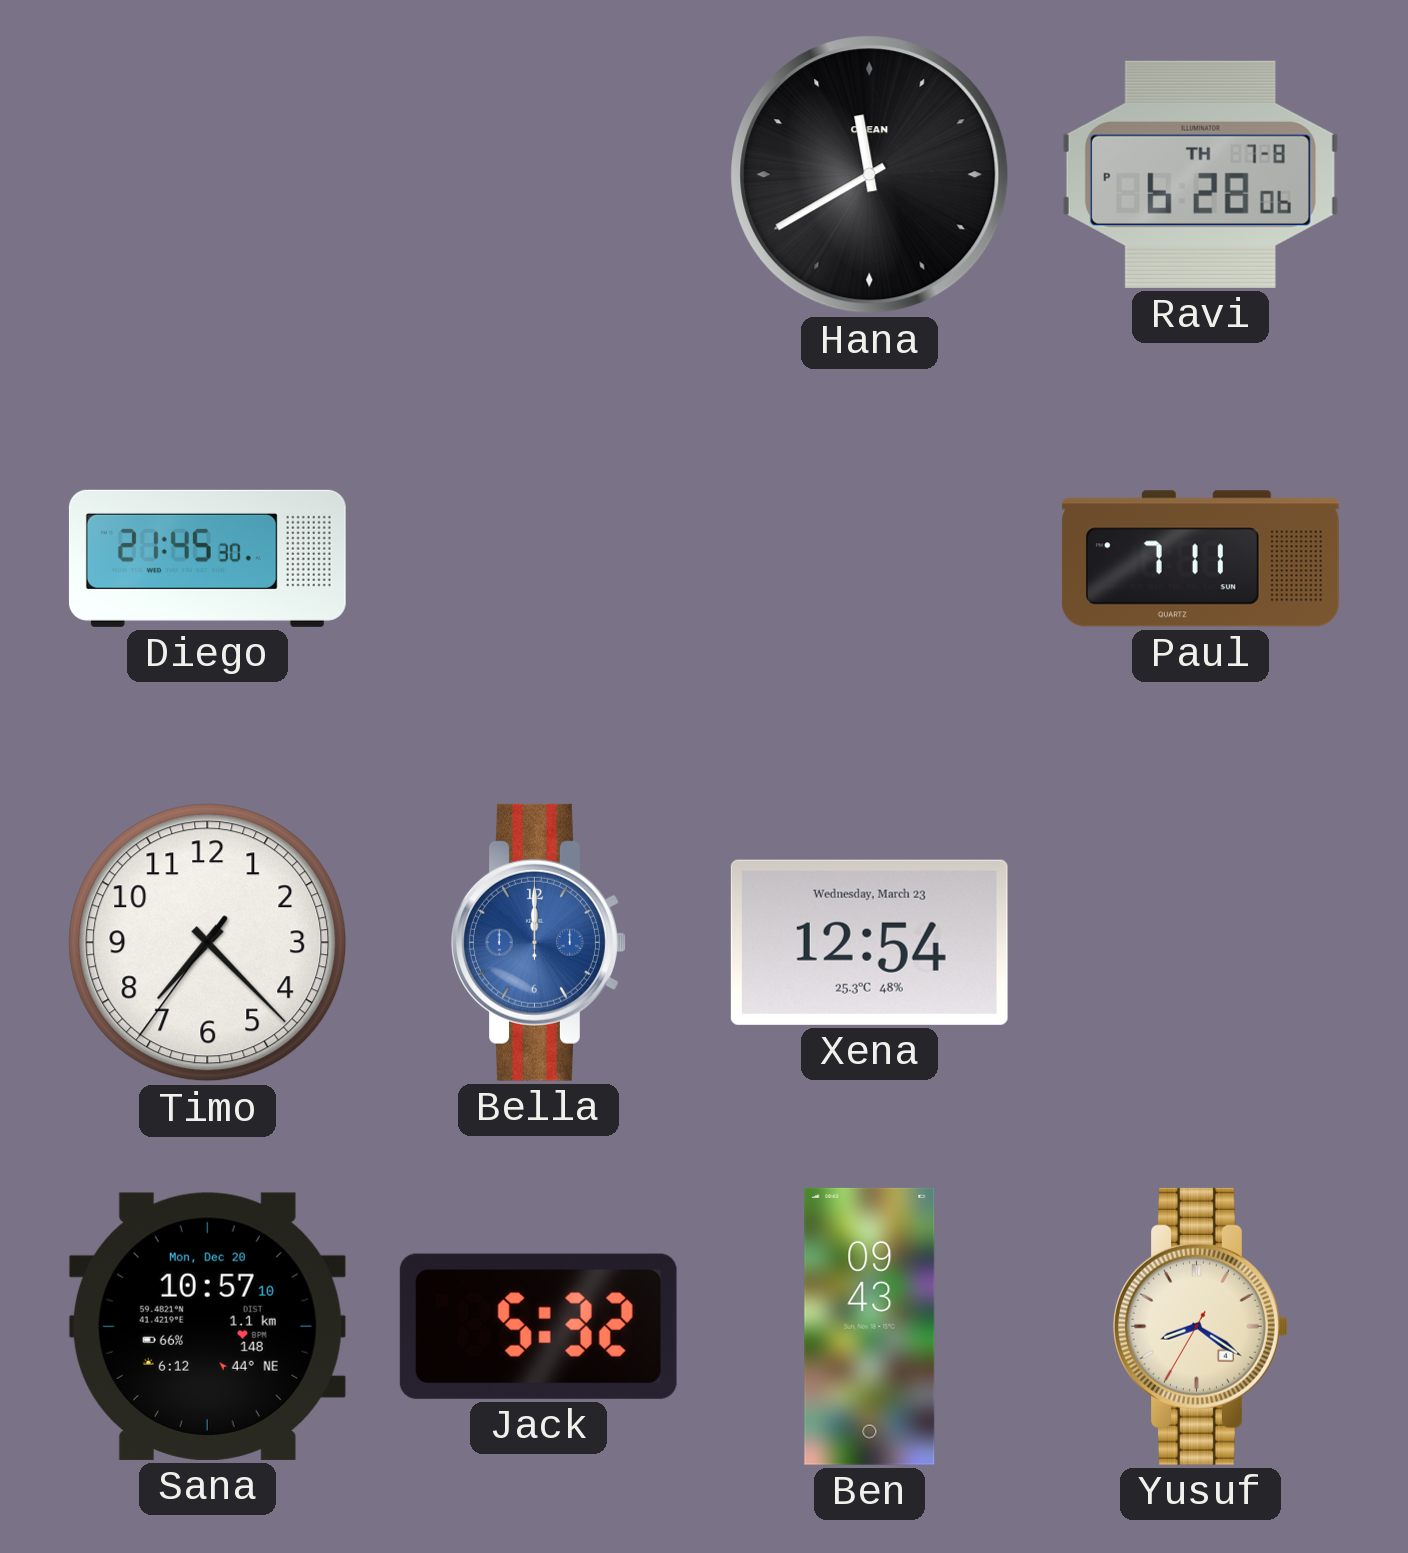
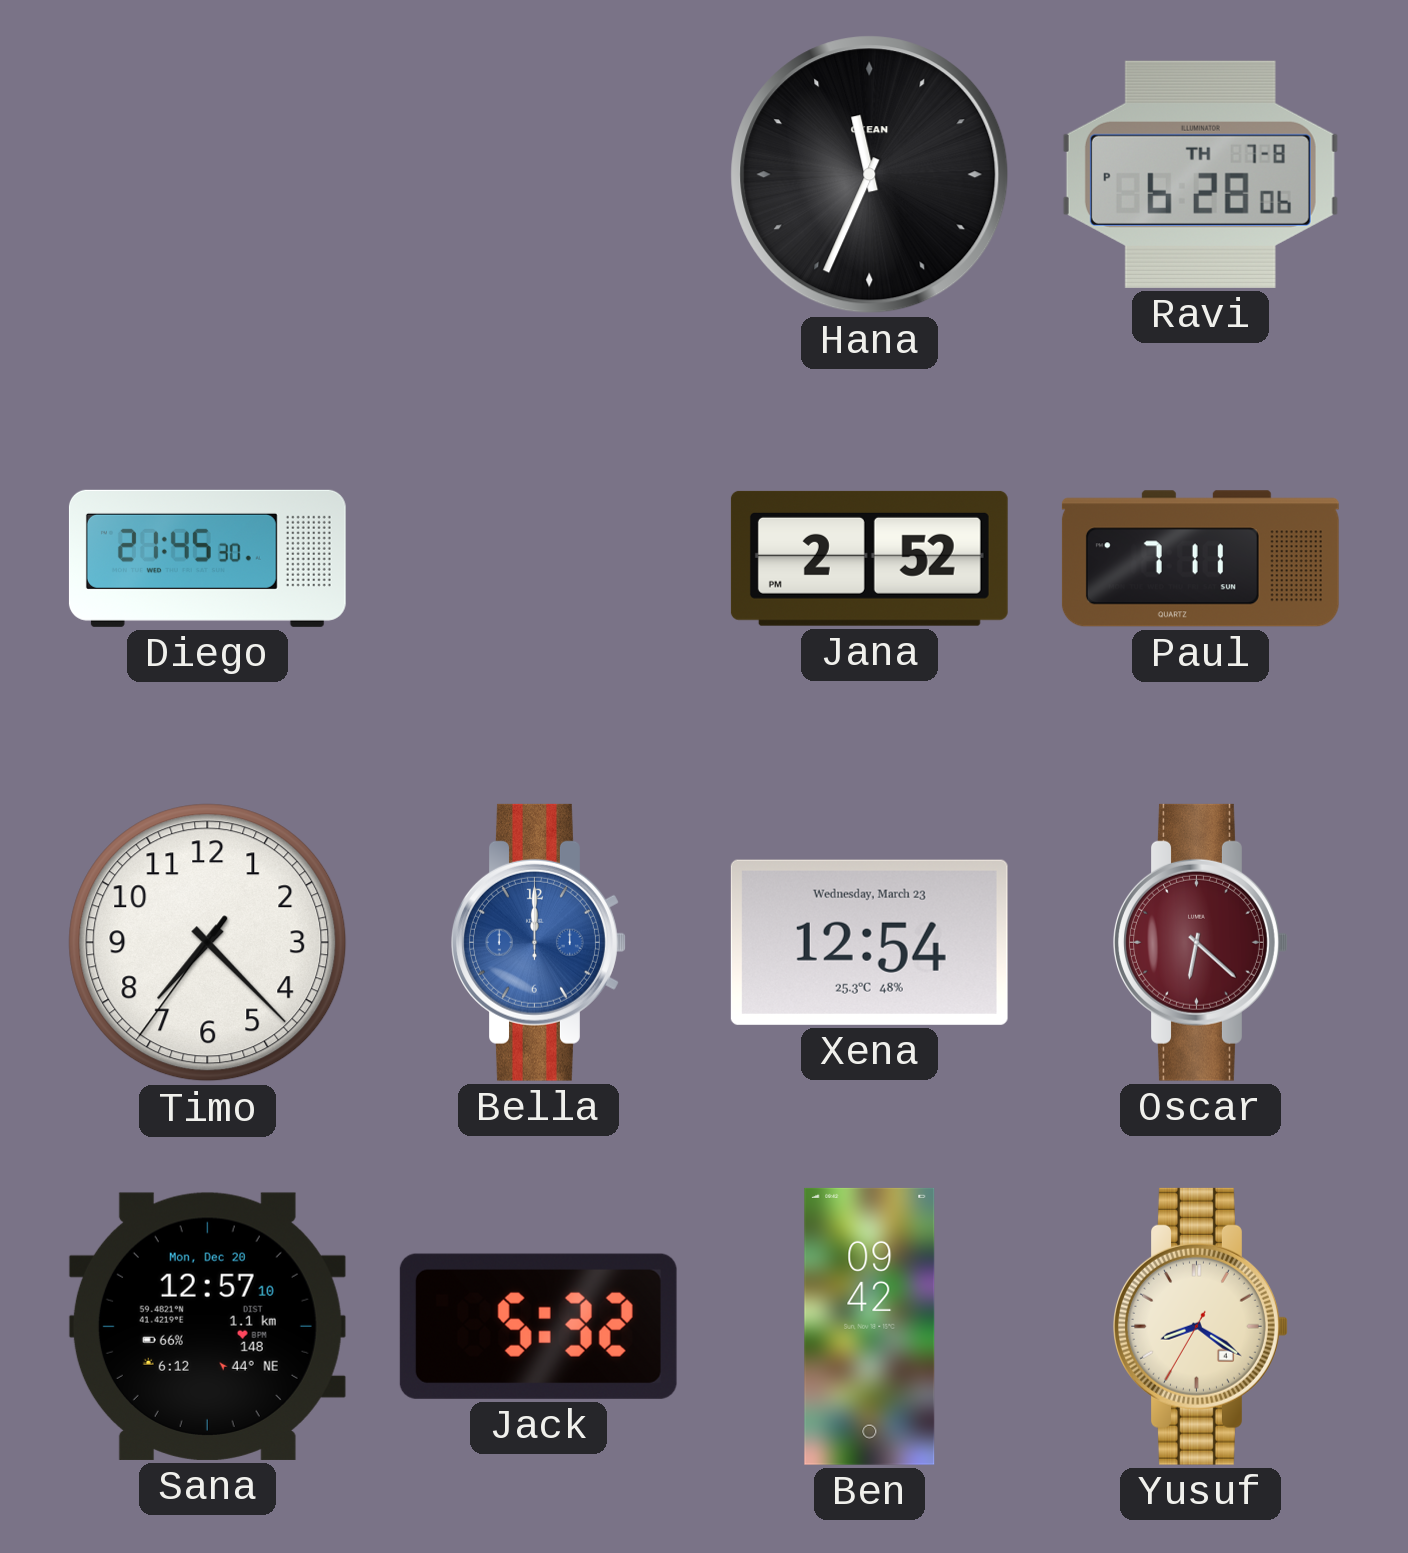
Hana: 11:40 -> 11:34 (870, 175)
Jana: none -> 2:52 (869, 558)
Oscar: none -> 6:22 (1201, 942)
Sana: 10:57 -> 12:57 (207, 1326)
Ben: 09:43 -> 09:42 (870, 1326)
